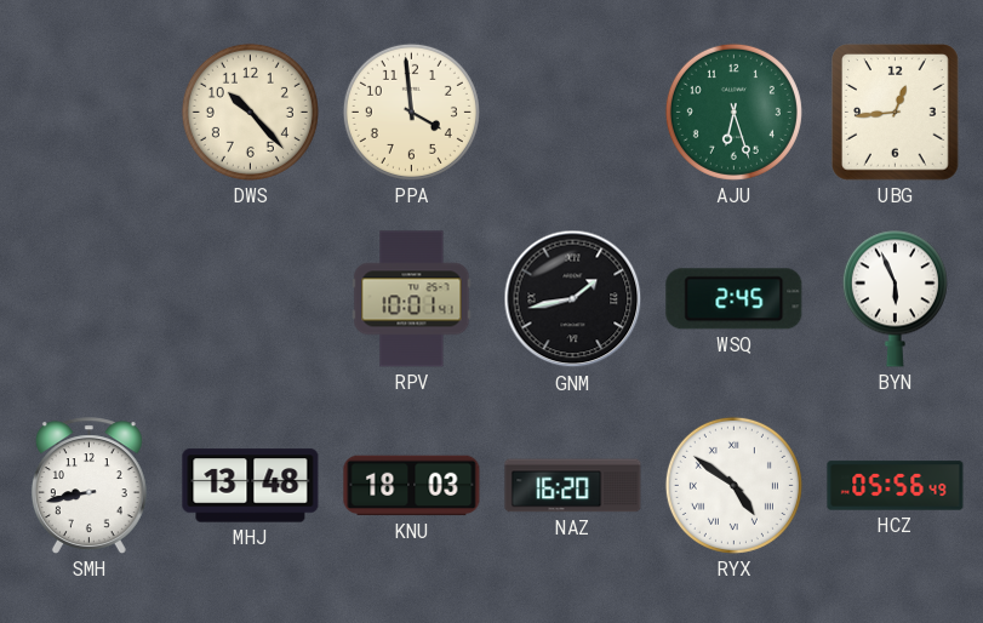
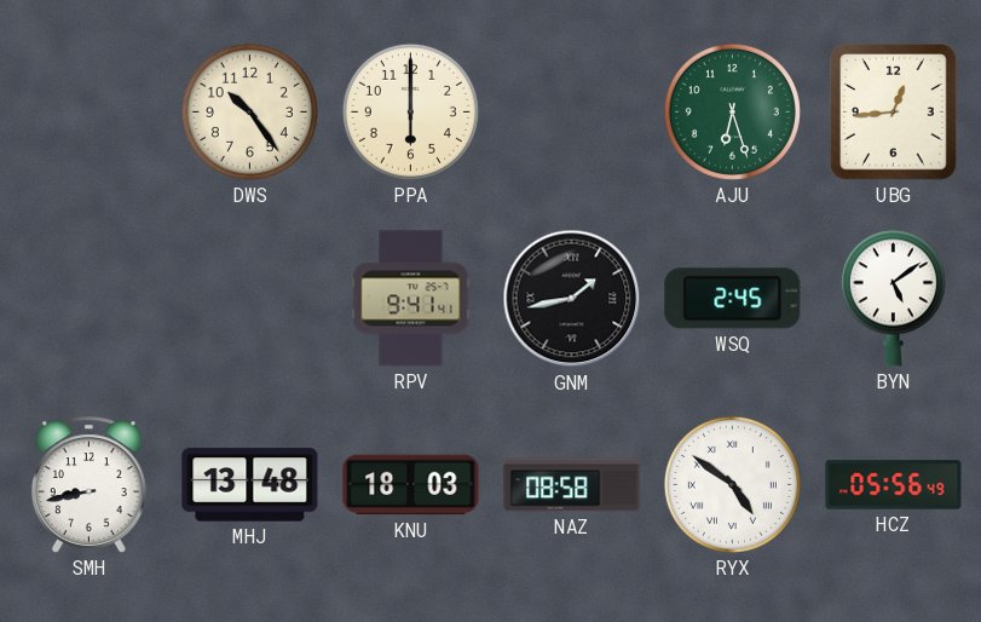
DWS: 10:23 -> 10:24 (249, 111)
PPA: 3:59 -> 6:00 (410, 111)
RPV: 10:01 -> 9:41 (411, 299)
BYN: 5:56 -> 5:09 (893, 298)
NAZ: 16:20 -> 08:58 (572, 485)
